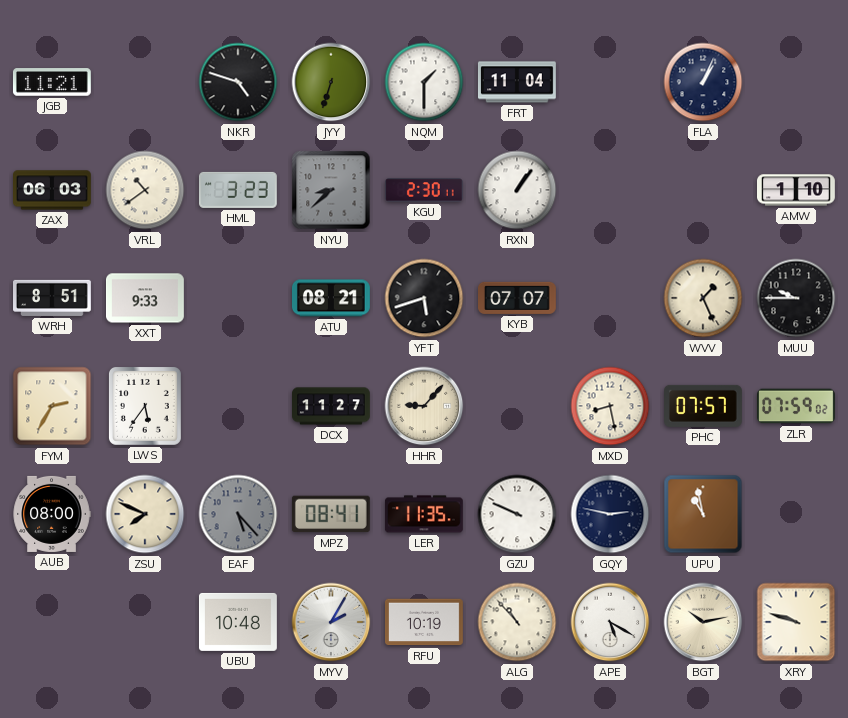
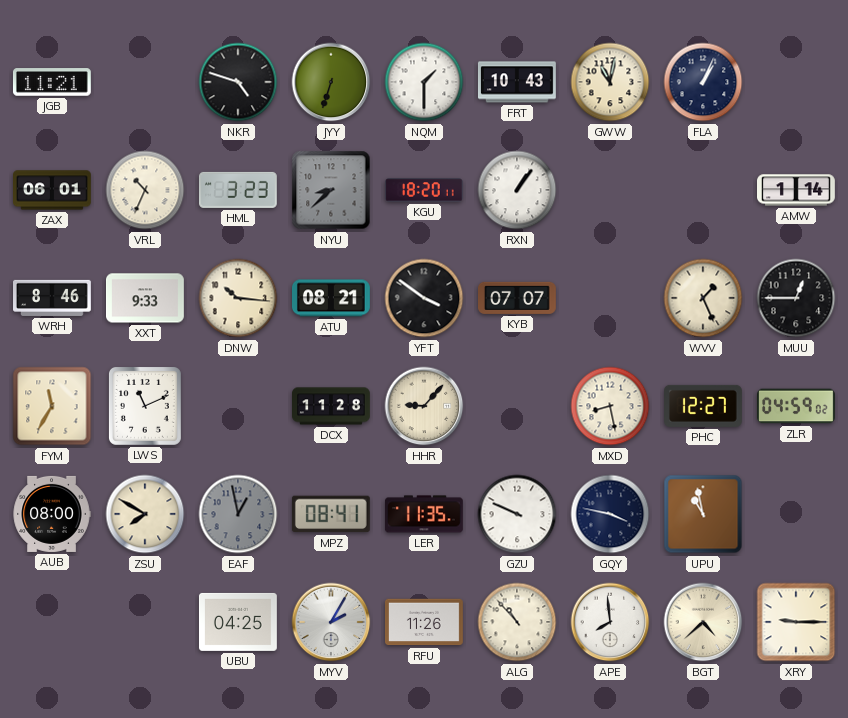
FRT: 11:04 -> 10:43 (517, 82)
GWW: none -> 11:02 (610, 82)
ZAX: 06:03 -> 06:01 (53, 190)
VRL: 10:39 -> 10:34 (145, 190)
KGU: 2:30 -> 18:20 (424, 190)
AMW: 1:10 -> 1:14 (797, 190)
WRH: 8:51 -> 8:46 (53, 298)
DNW: none -> 10:16 (238, 298)
YFT: 5:42 -> 3:51 (424, 298)
MUU: 9:45 -> 12:45 (796, 298)
FYM: 2:35 -> 11:35 (52, 406)
LWS: 5:36 -> 11:11 (145, 406)
DCX: 11:27 -> 11:28 (332, 406)
PHC: 07:57 -> 12:27 (704, 406)
ZLR: 07:59 -> 04:59 (797, 406)
ZSU: 7:49 -> 7:50 (145, 514)
EAF: 5:23 -> 12:58 (238, 514)
GQY: 2:47 -> 3:47 (610, 514)
UBU: 10:48 -> 04:25 (238, 622)
RFU: 10:19 -> 11:26 (425, 622)
APE: 5:20 -> 7:59 (610, 622)
BGT: 10:13 -> 4:38 (703, 622)
XRY: 9:48 -> 9:15 (796, 622)
